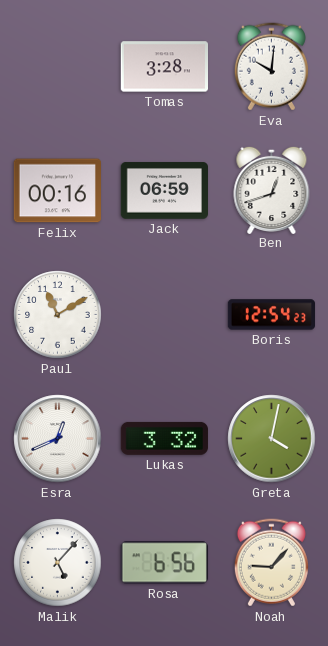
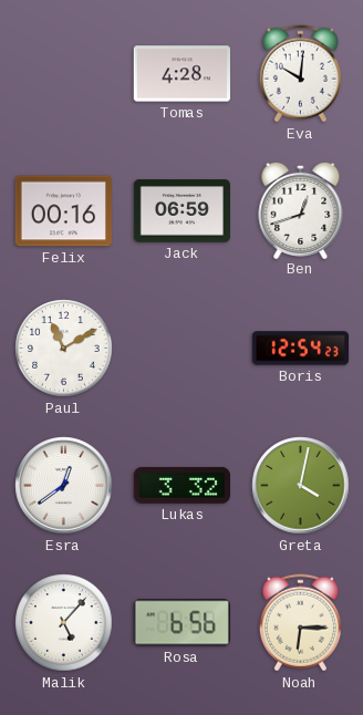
Tomas: 3:28 -> 4:28 (181, 74)
Esra: 12:41 -> 12:39 (64, 486)
Noah: 9:07 -> 6:15 (300, 623)
